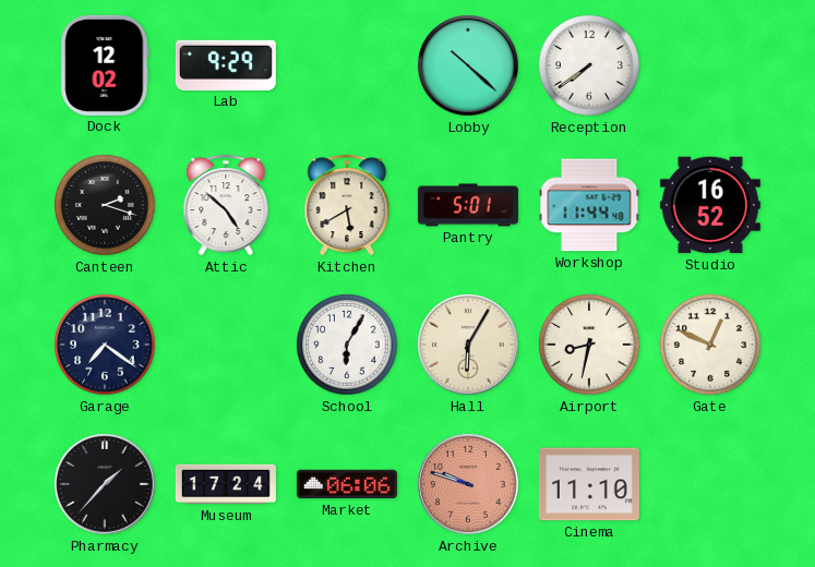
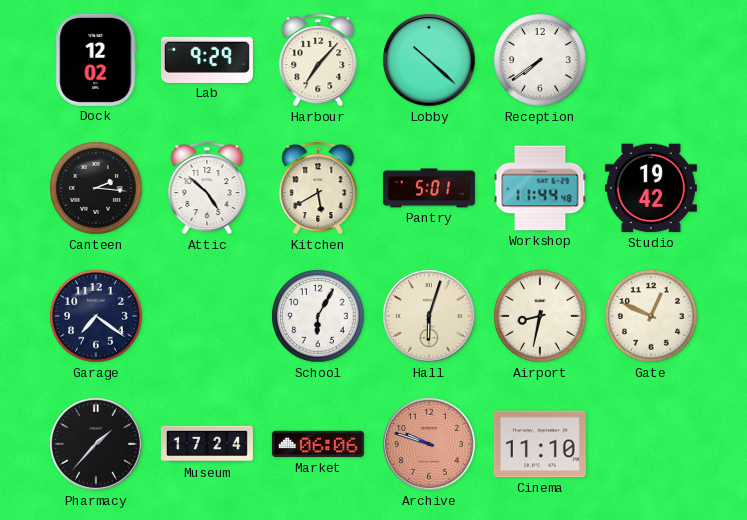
Harbour: none -> 7:07 (318, 60)
Canteen: 2:18 -> 2:16 (96, 188)
Studio: 16:52 -> 19:42 (651, 188)
Hall: 6:05 -> 6:03 (430, 317)
